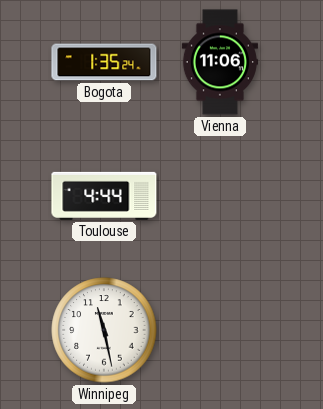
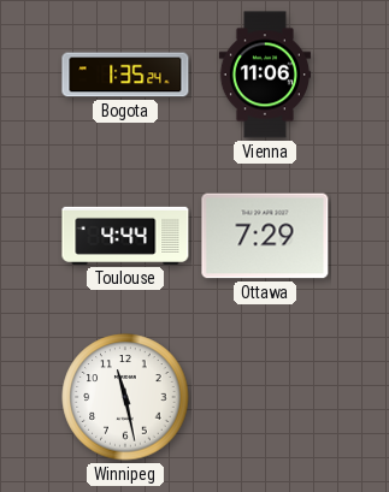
Ottawa: none -> 7:29 (265, 236)
